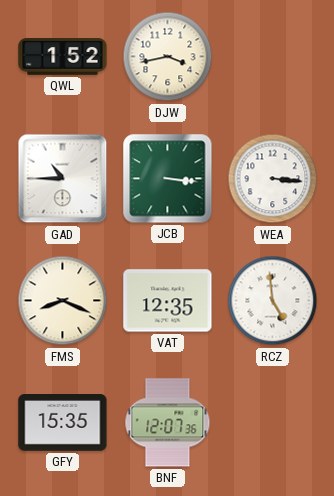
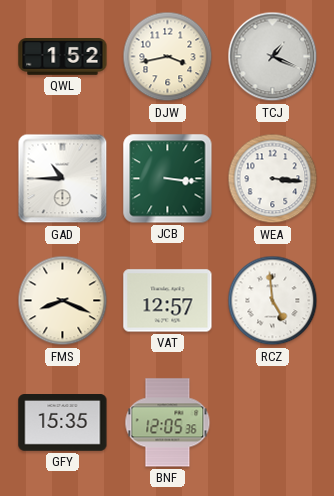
TCJ: none -> 1:19 (273, 57)
VAT: 12:35 -> 12:57 (168, 301)
BNF: 12:07 -> 12:05 (168, 423)
